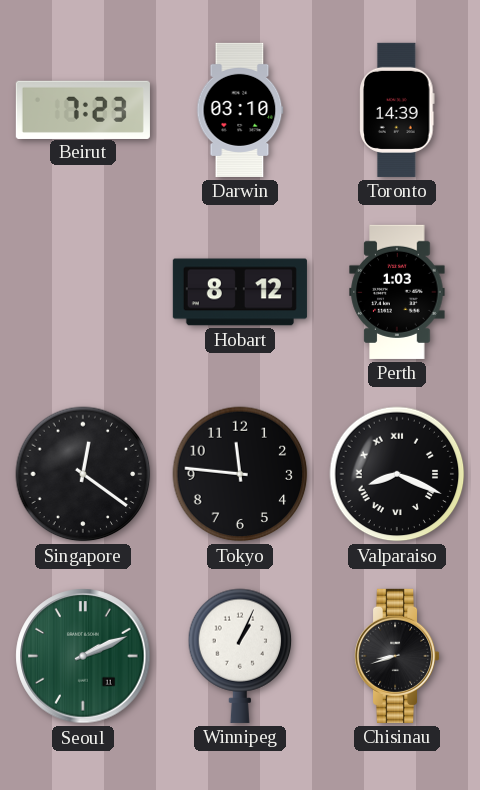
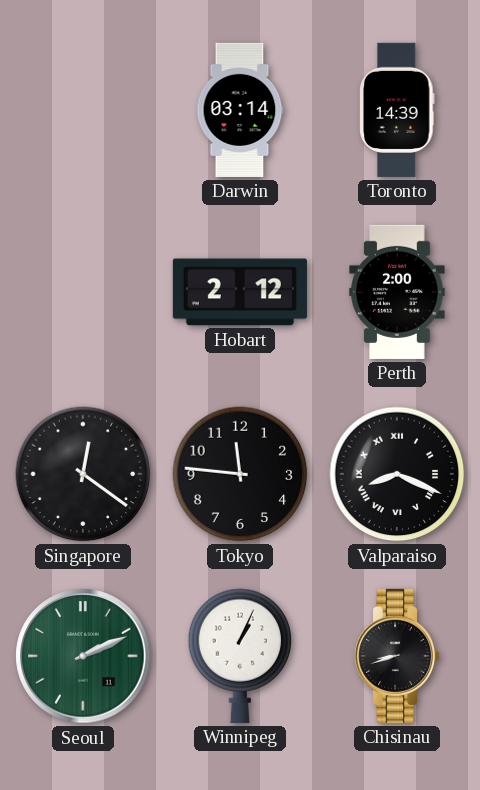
Beirut: 7:23 -> none (83, 109)
Darwin: 03:10 -> 03:14 (240, 110)
Hobart: 8:12 -> 2:12 (240, 292)
Perth: 1:03 -> 2:00 (397, 292)
